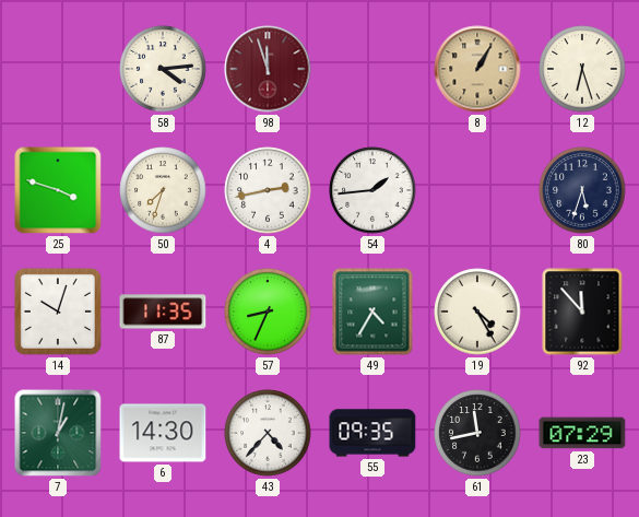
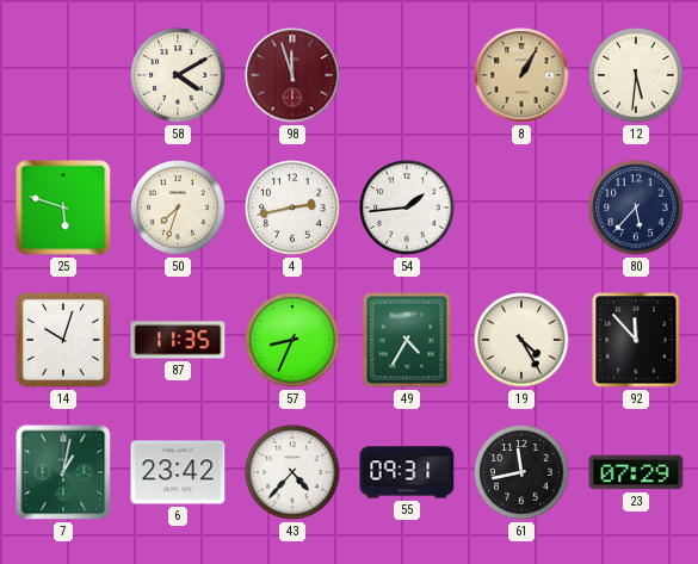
58: 4:14 -> 4:10 (178, 75)
12: 6:27 -> 5:31 (636, 75)
25: 3:48 -> 5:48 (63, 207)
80: 5:33 -> 5:37 (636, 207)
6: 14:30 -> 23:42 (178, 472)
55: 09:35 -> 09:31 (407, 472)
